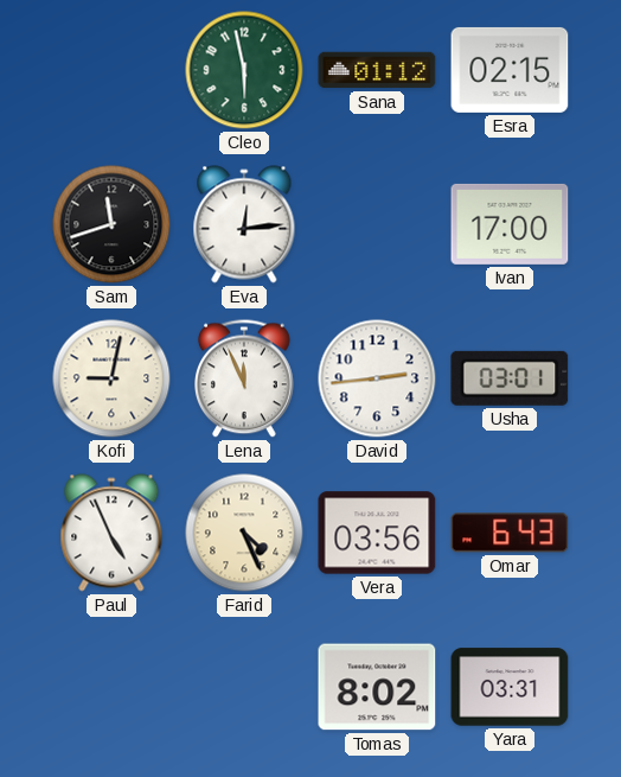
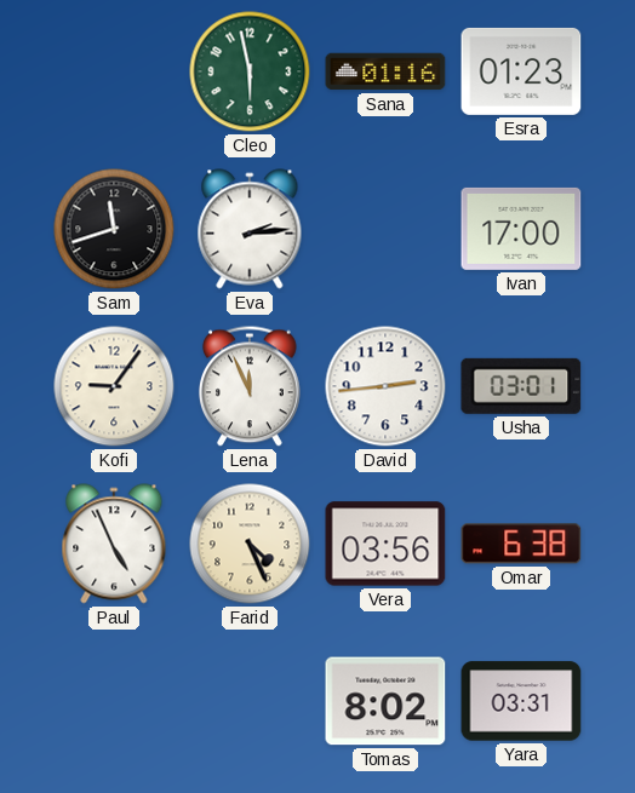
Sana: 01:12 -> 01:16 (385, 71)
Esra: 02:15 -> 01:23 (521, 71)
Eva: 12:14 -> 2:14 (250, 229)
Kofi: 9:02 -> 9:06 (114, 386)
Omar: 6:43 -> 6:38 (521, 544)
